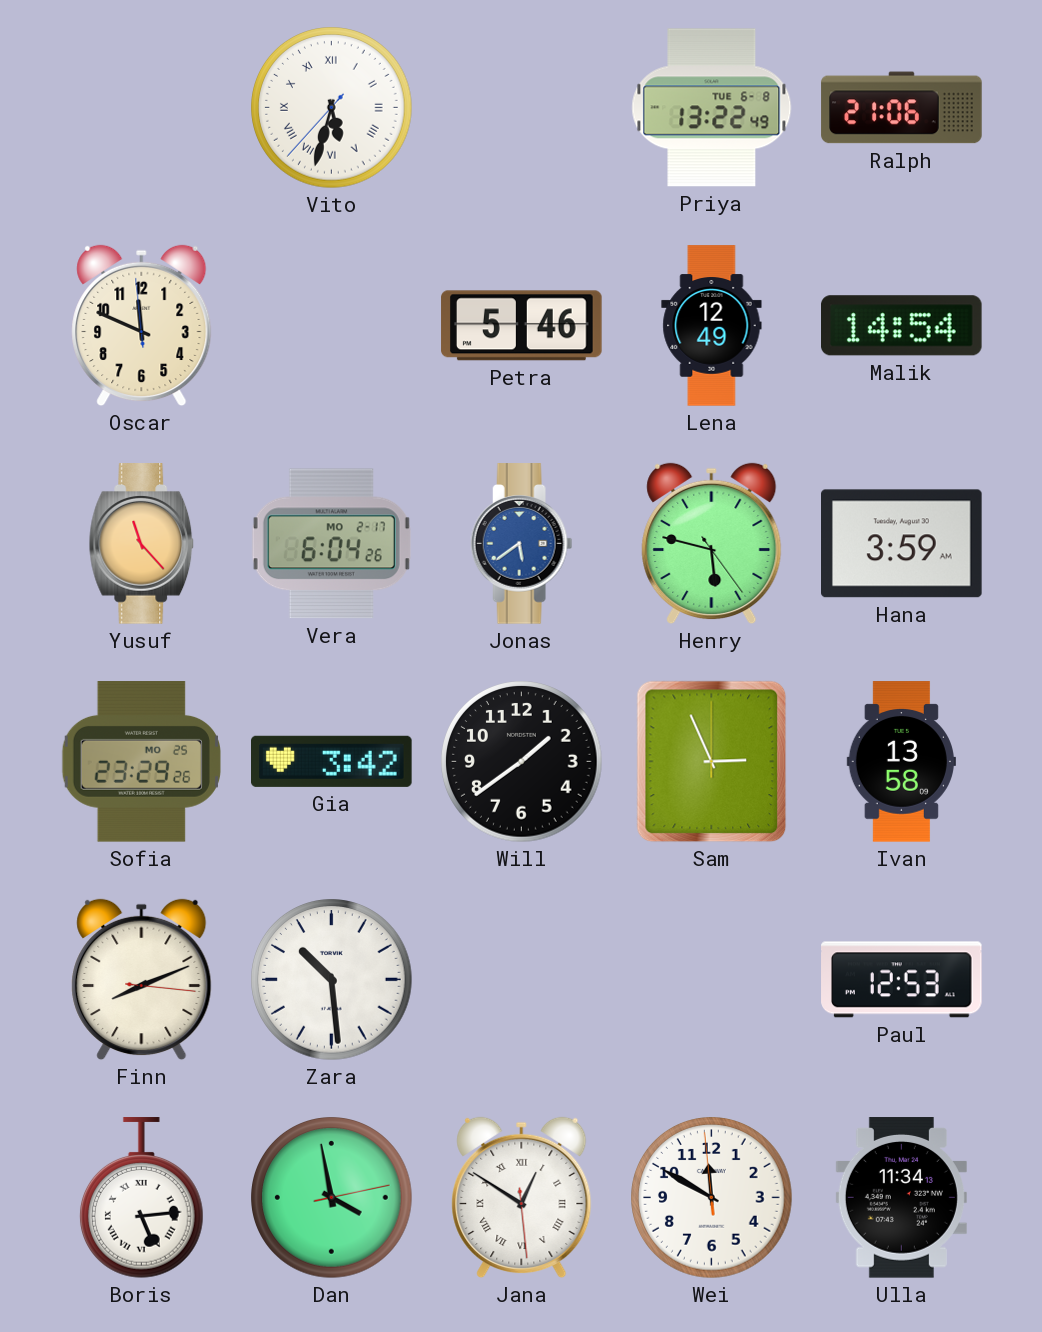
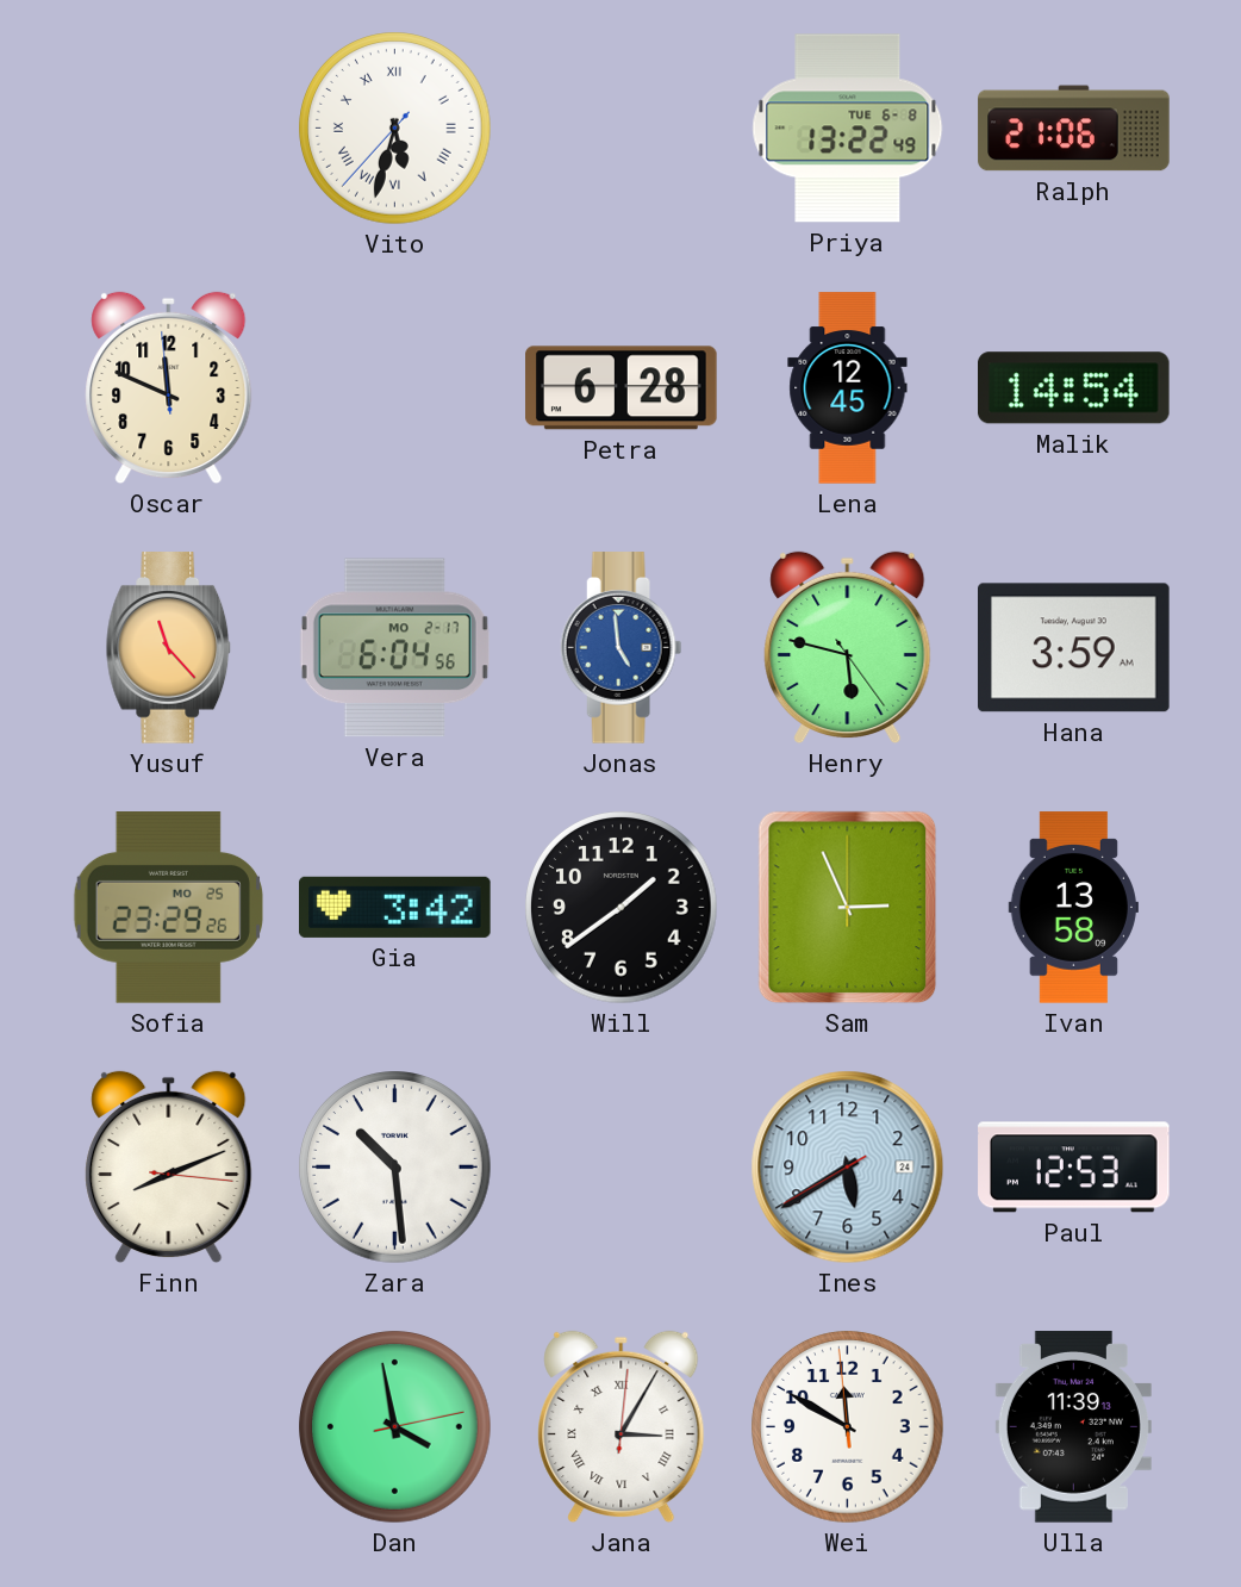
Petra: 5:46 -> 6:28 (622, 388)
Lena: 12:49 -> 12:45 (848, 388)
Vera: 6:04:26 -> 6:04:56 (394, 648)
Jonas: 5:39 -> 4:59 (622, 648)
Ines: none -> 5:39 (848, 1168)
Boris: 5:14 -> none (141, 1198)
Jana: 12:50 -> 3:05 (622, 1427)
Ulla: 11:34 -> 11:39 (1073, 1427)
